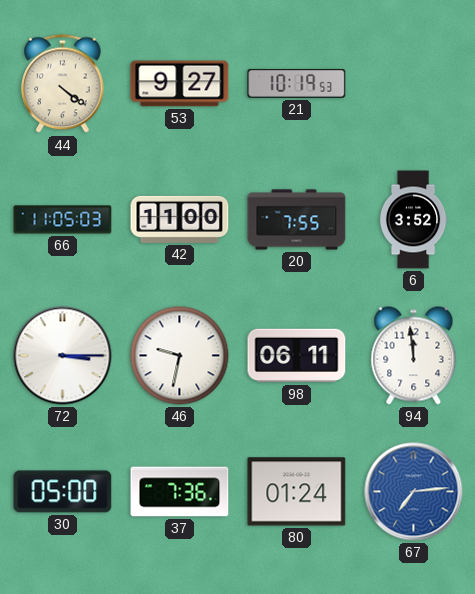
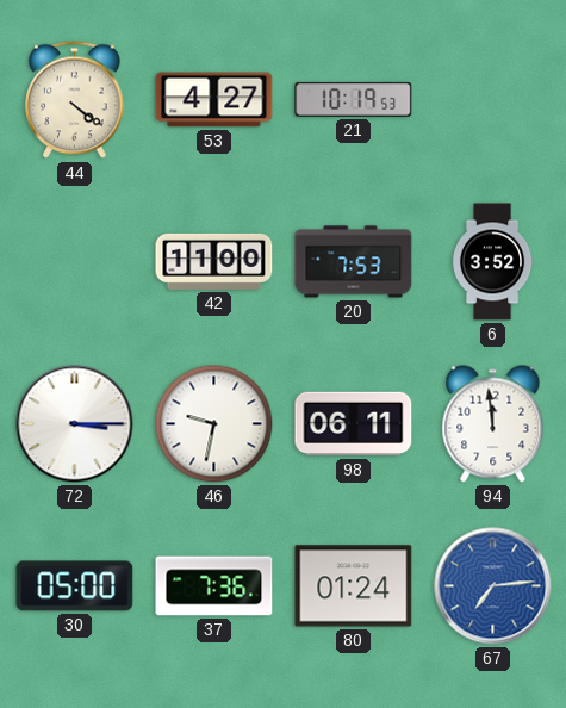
53: 9:27 -> 4:27 (214, 100)
66: 11:05 -> none (63, 220)
20: 7:55 -> 7:53 (354, 262)
